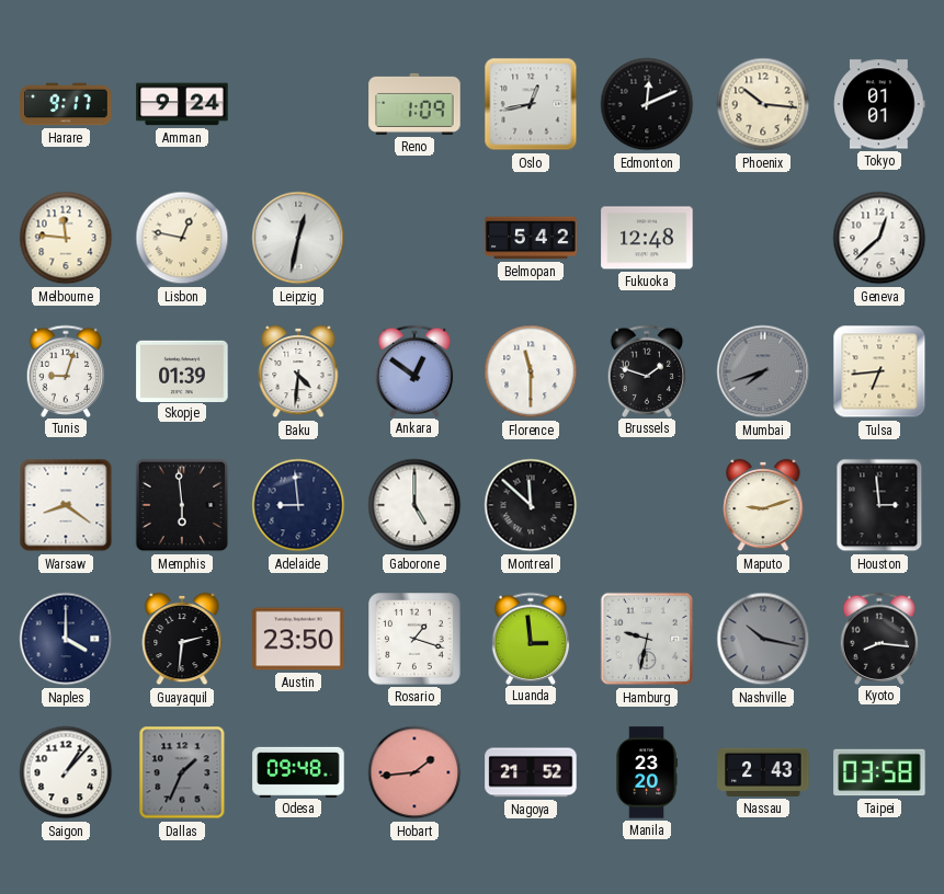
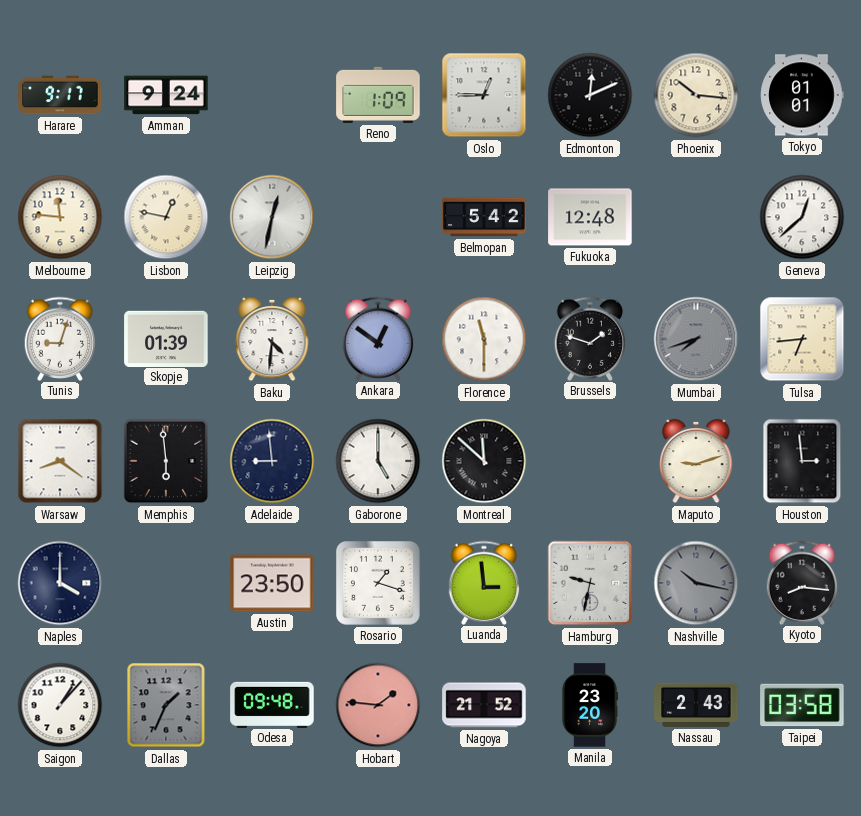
Oslo: 12:43 -> 12:45 (484, 95)
Guayaquil: 2:31 -> none (182, 639)
Hobart: 1:44 -> 1:46 (378, 705)
